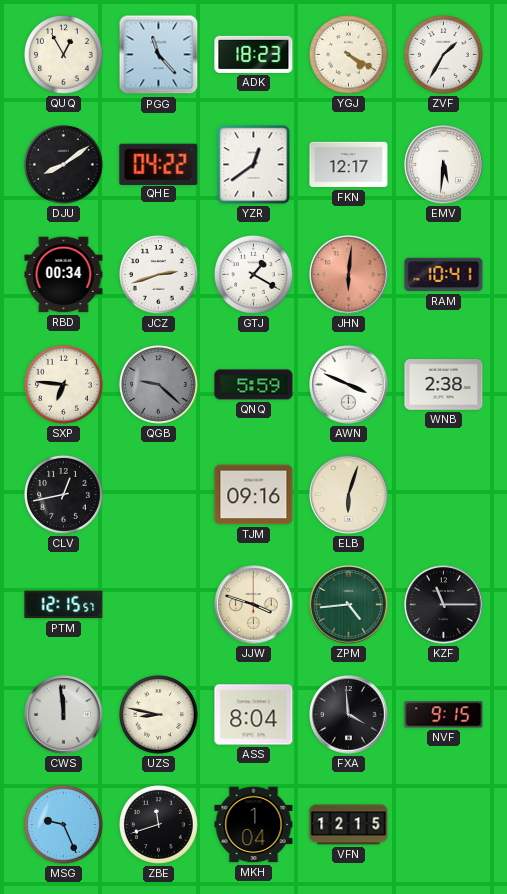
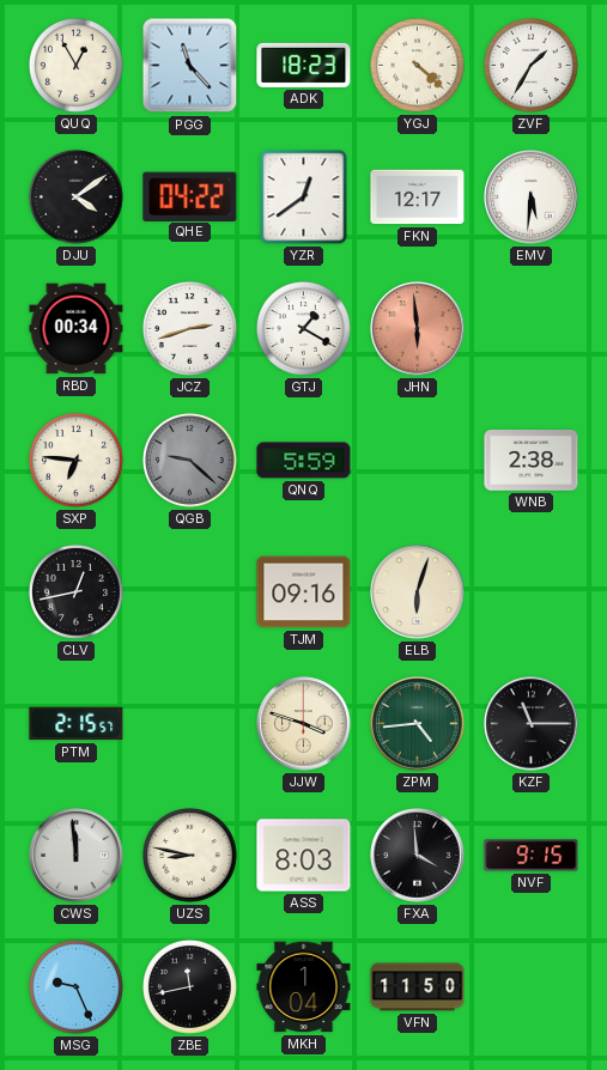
YGJ: 4:20 -> 4:22 (417, 65)
DJU: 8:09 -> 4:09 (75, 196)
JHN: 6:01 -> 5:59 (418, 329)
RAM: 10:41 -> none (444, 275)
AWN: 3:49 -> none (349, 385)
PTM: 12:15 -> 2:15 (77, 724)
ASS: 8:04 -> 8:03 (304, 856)
ZBE: 11:42 -> 11:43 (189, 986)
VFN: 12:15 -> 11:50 (418, 987)
